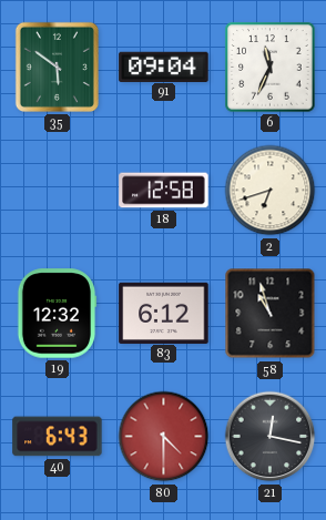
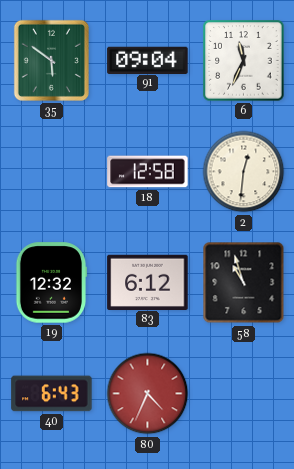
2: 6:42 -> 12:31 (244, 172)
80: 4:30 -> 4:34 (148, 394)
21: 12:17 -> none (271, 437)
